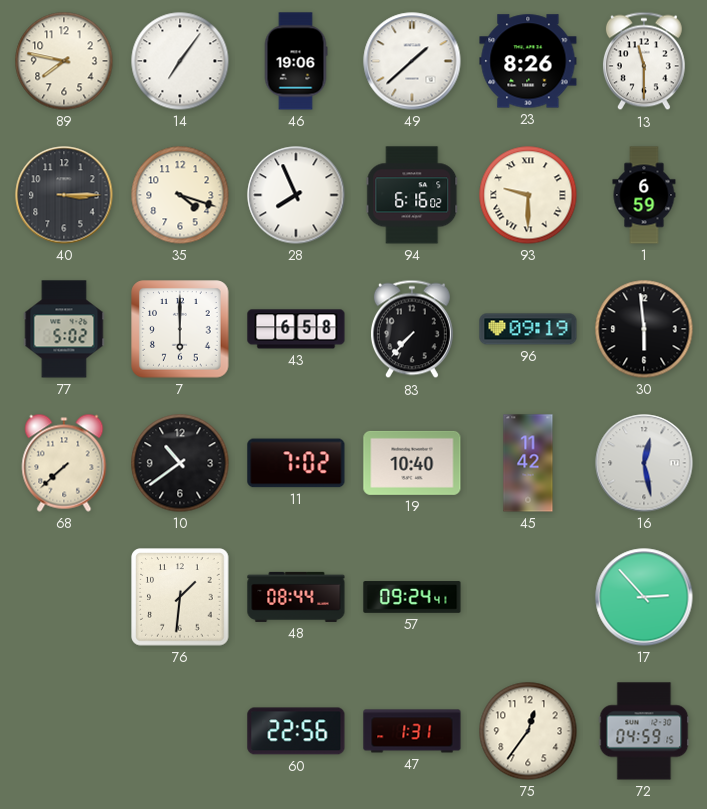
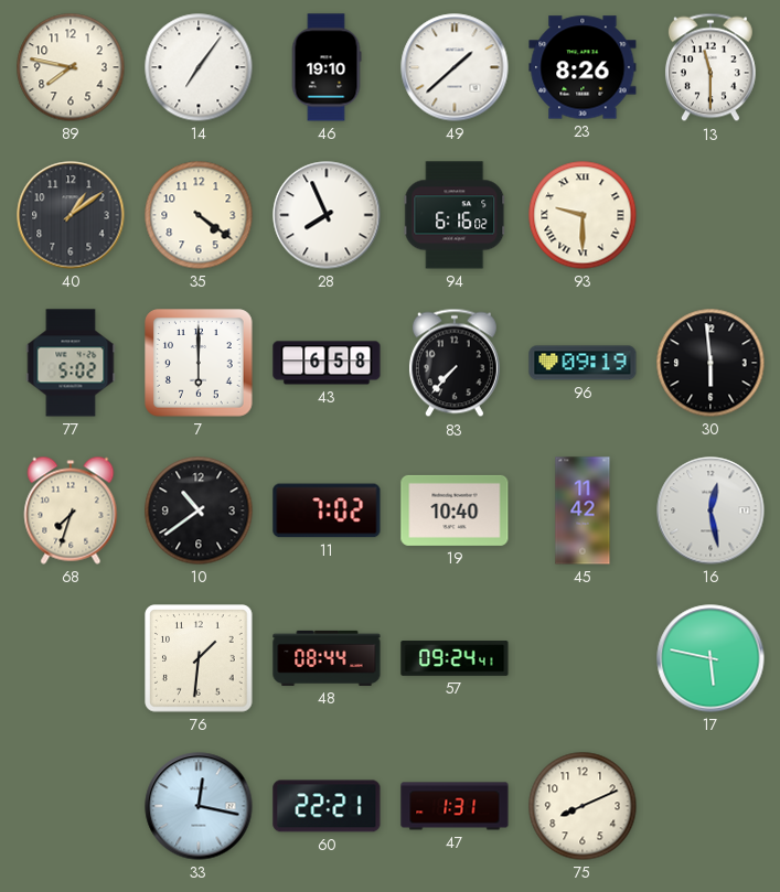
46: 19:06 -> 19:10 (327, 67)
40: 3:15 -> 1:09 (71, 215)
35: 4:18 -> 4:21 (199, 215)
1: 6:59 -> none (644, 195)
68: 7:38 -> 7:33 (71, 511)
17: 2:53 -> 5:47 (710, 658)
33: none -> 12:17 (199, 806)
60: 22:56 -> 22:21 (327, 806)
75: 12:36 -> 8:11 (583, 806)
72: 04:59 -> none (644, 731)
